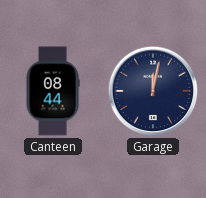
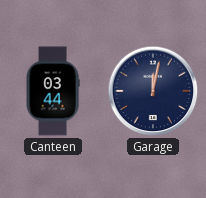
Canteen: 08:44 -> 03:44 (53, 91)
